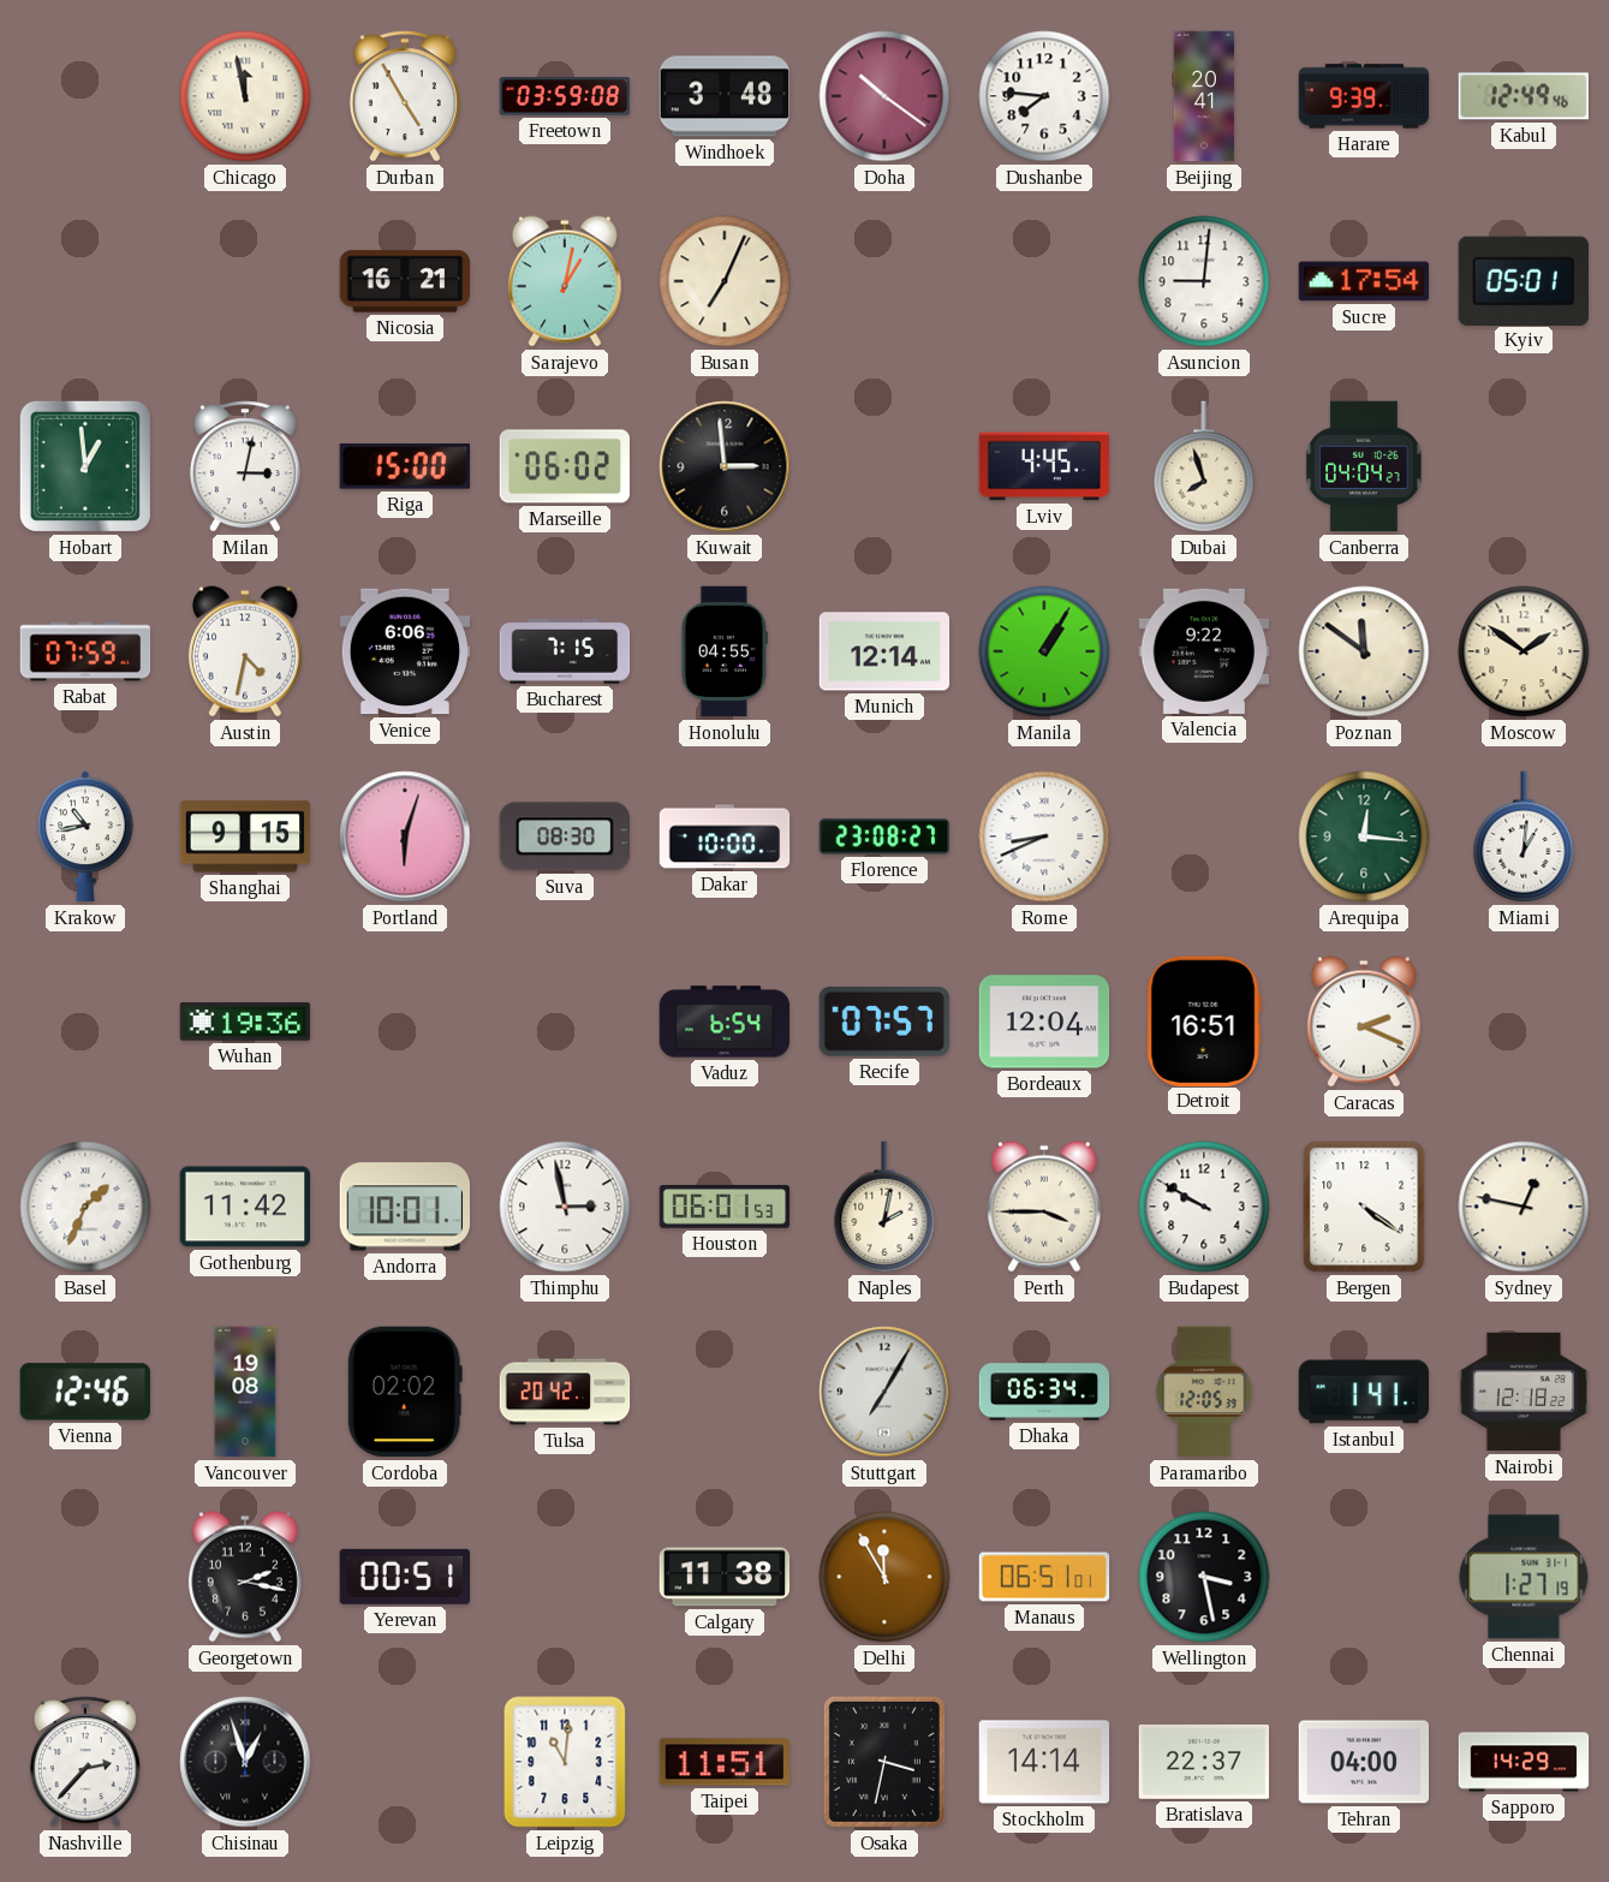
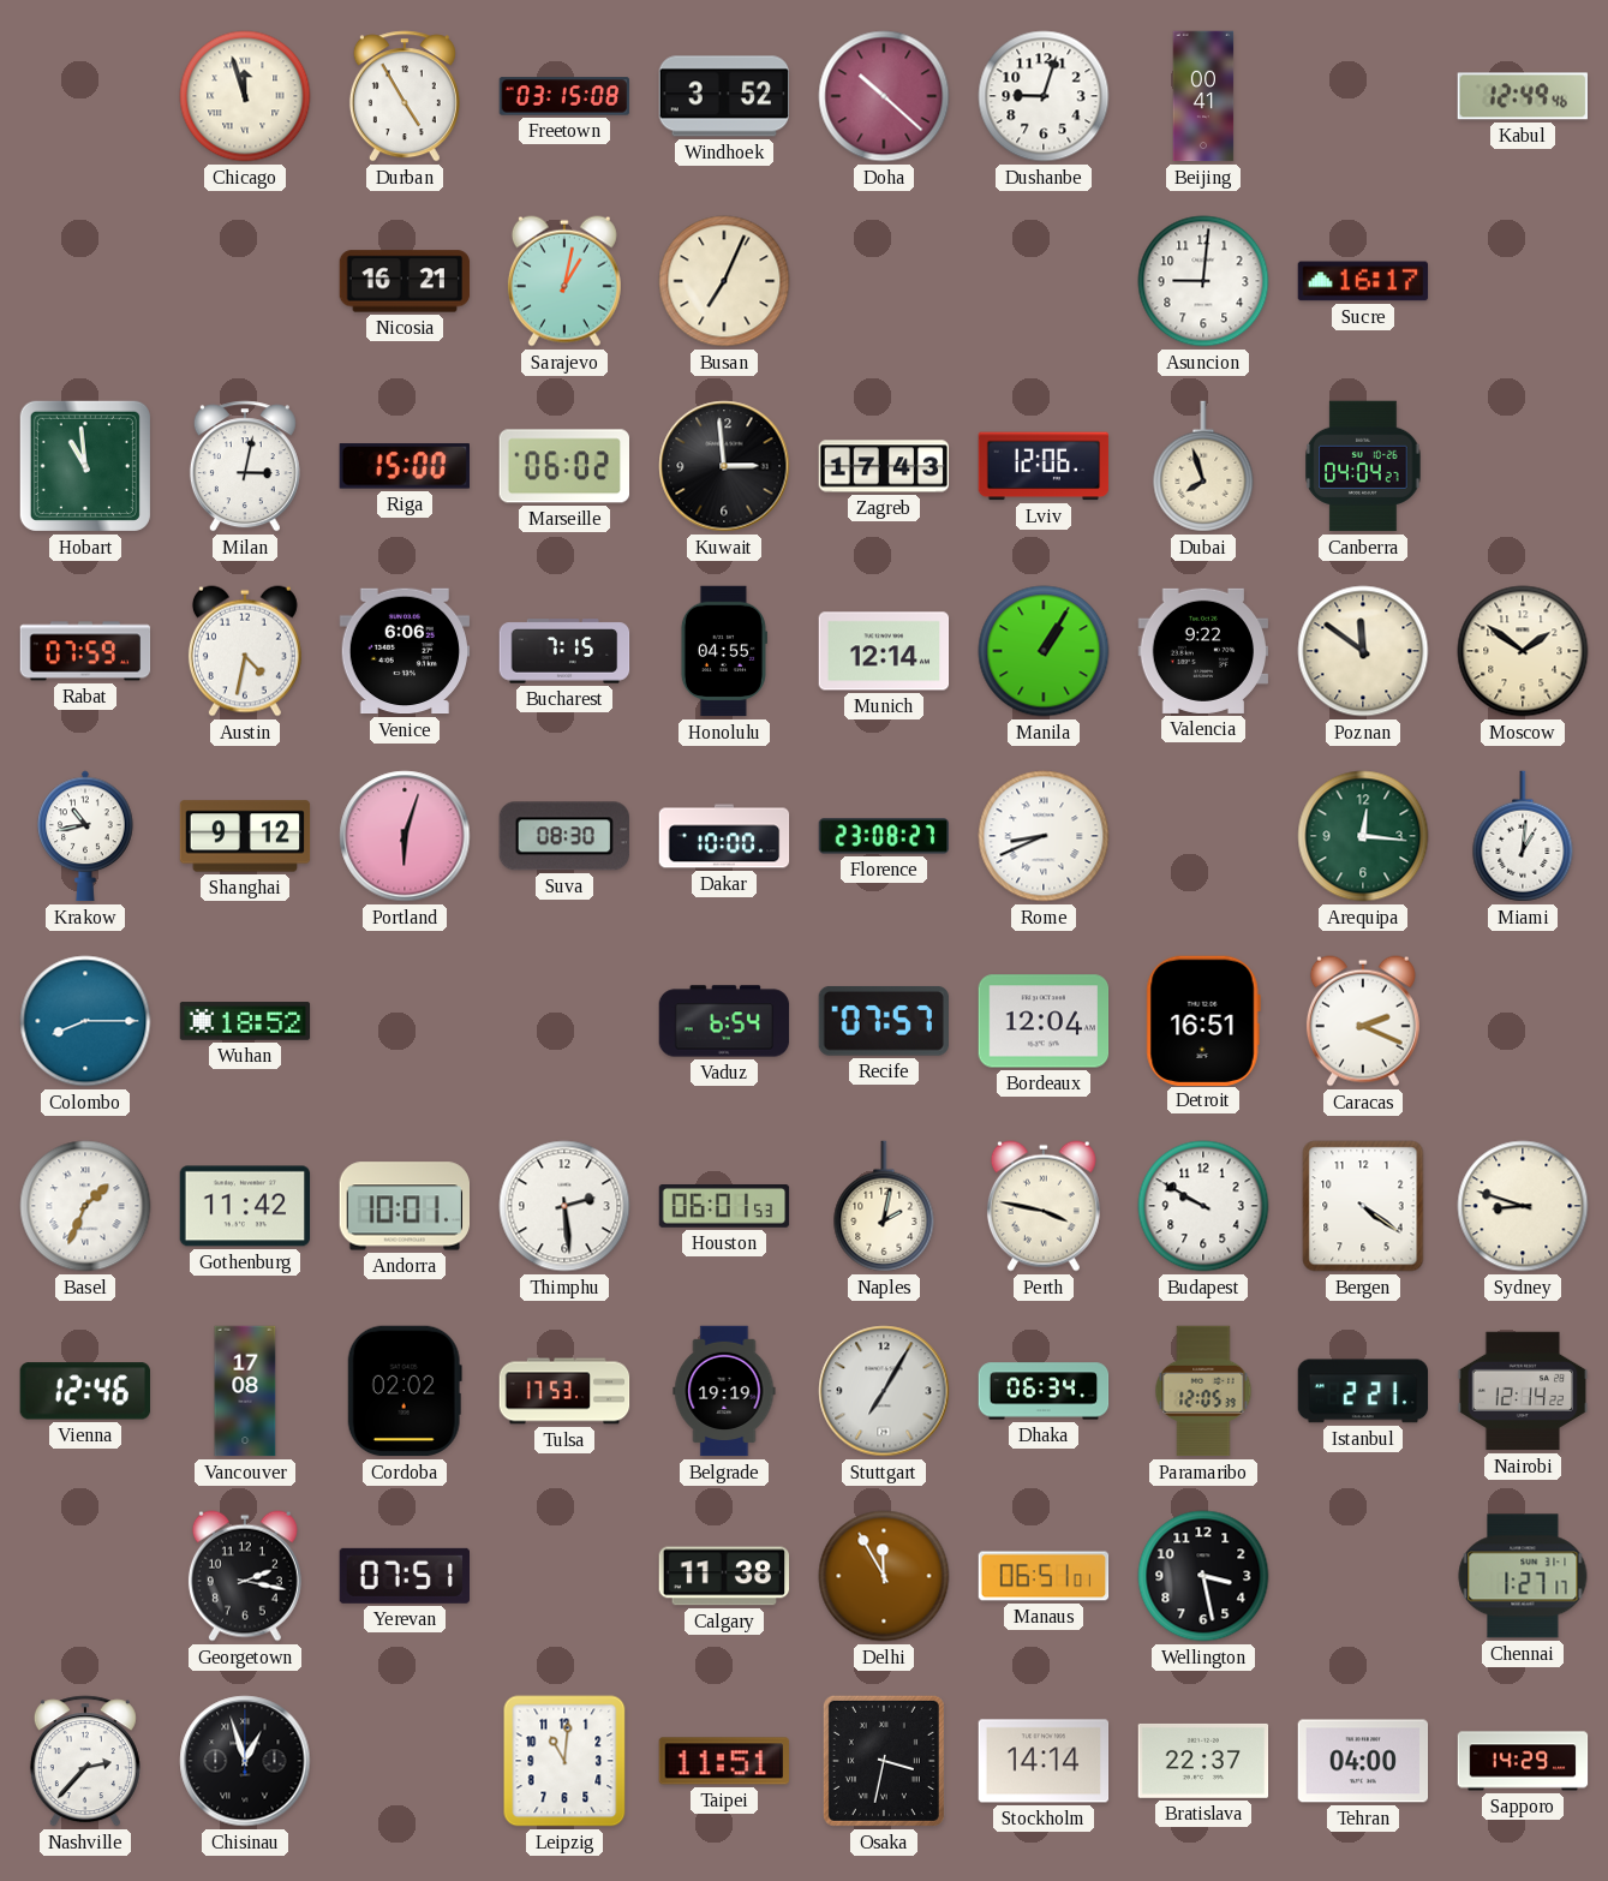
Chicago: 11:58 -> 11:57 (245, 96)
Freetown: 03:59 -> 03:15 (564, 96)
Windhoek: 3:48 -> 3:52 (724, 96)
Doha: 10:21 -> 10:22 (884, 96)
Dushanbe: 7:46 -> 9:03 (1044, 96)
Beijing: 20:41 -> 00:41 (1203, 96)
Harare: 9:39 -> none (1364, 96)
Sucre: 17:54 -> 16:17 (1363, 281)
Kyiv: 05:01 -> none (1522, 280)
Hobart: 12:59 -> 10:59 (85, 466)
Zagreb: none -> 17:43 (884, 466)
Lviv: 4:45 -> 12:06 (1044, 466)
Shanghai: 9:15 -> 9:12 (245, 836)
Colombo: none -> 8:15 (85, 1021)
Wuhan: 19:36 -> 18:52 (245, 1021)
Thimphu: 2:58 -> 2:29 (564, 1206)
Perth: 3:45 -> 3:47 (1044, 1206)
Sydney: 12:47 -> 8:48 (1523, 1206)
Vancouver: 19:08 -> 17:08 (245, 1391)
Tulsa: 20:42 -> 17:53 (564, 1391)
Belgrade: none -> 19:19 (724, 1391)
Istanbul: 1:41 -> 2:21 (1363, 1391)
Nairobi: 12:18 -> 12:14 (1523, 1391)
Yerevan: 00:51 -> 07:51 (404, 1576)
Chennai: 1:27:19 -> 1:27:17 (1523, 1576)
